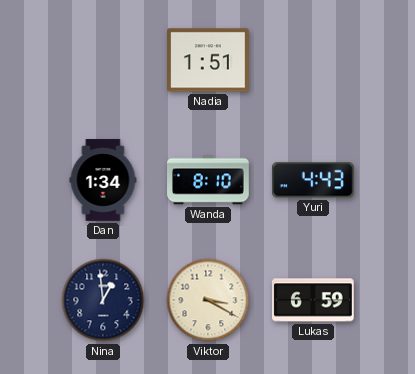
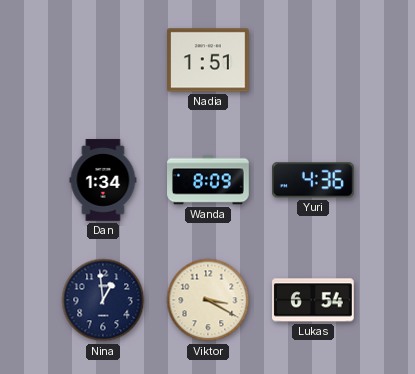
Wanda: 8:10 -> 8:09 (208, 180)
Yuri: 4:43 -> 4:36 (314, 180)
Lukas: 6:59 -> 6:54 (314, 300)
